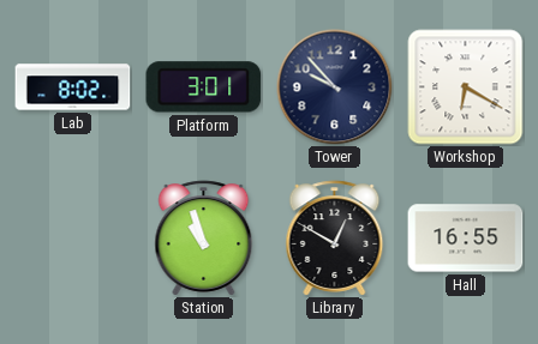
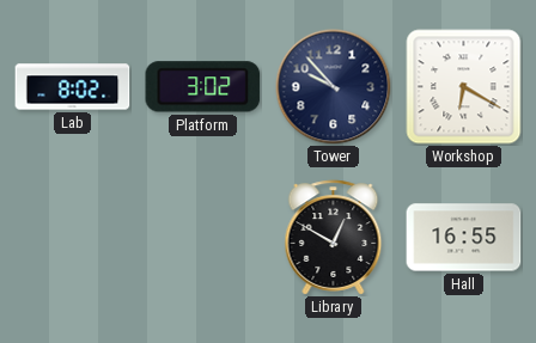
Platform: 3:01 -> 3:02 (203, 87)
Station: 10:57 -> none (204, 239)
